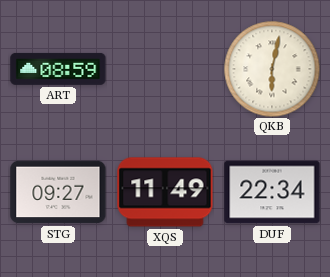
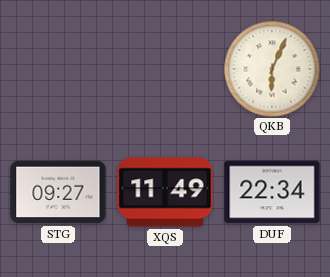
ART: 08:59 -> none (58, 69)
QKB: 6:02 -> 6:04 (272, 69)
